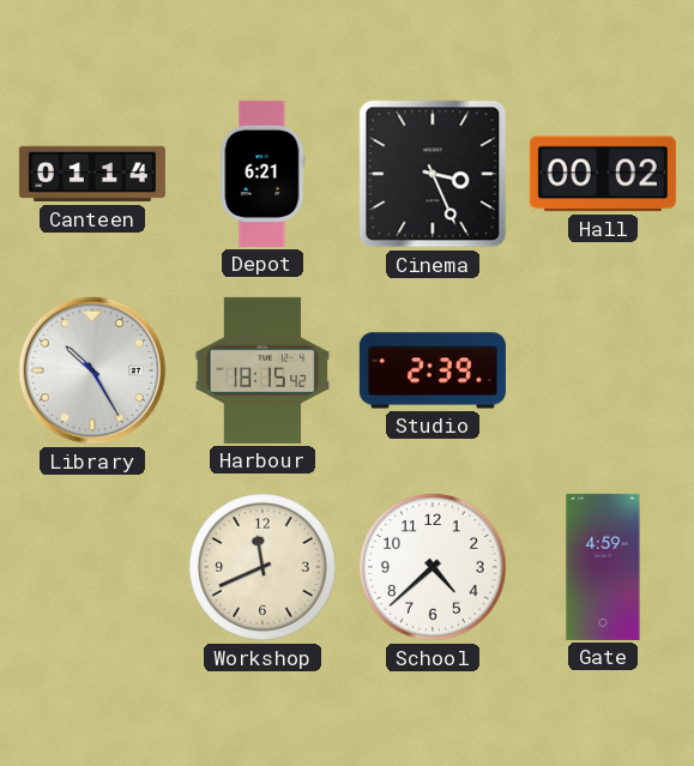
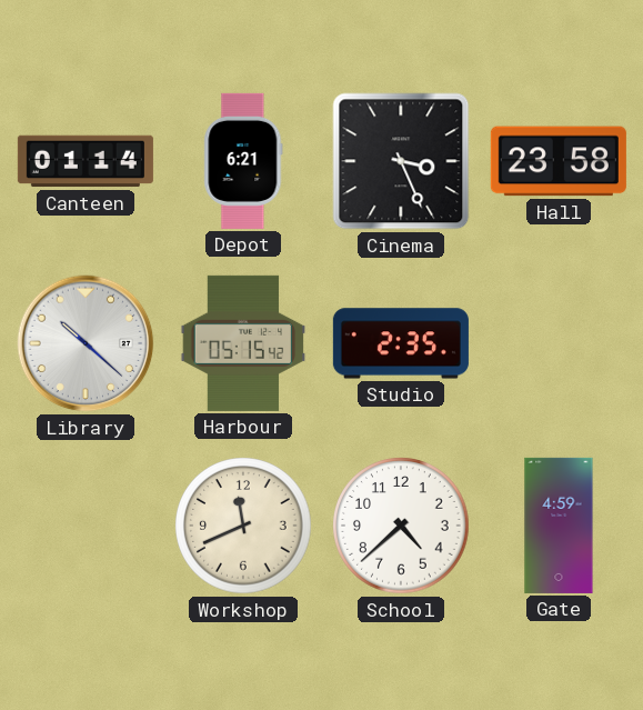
Hall: 00:02 -> 23:58 (559, 161)
Library: 10:25 -> 10:22 (86, 343)
Harbour: 18:15 -> 05:15 (243, 343)
Studio: 2:39 -> 2:35 (401, 343)
